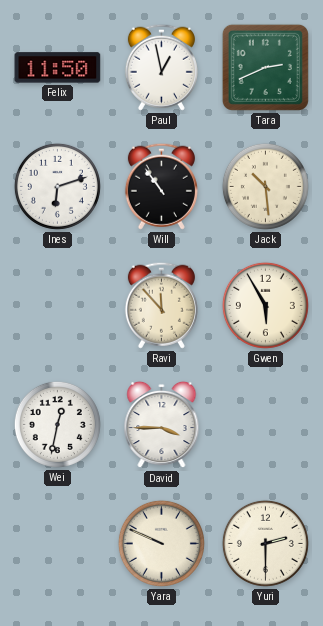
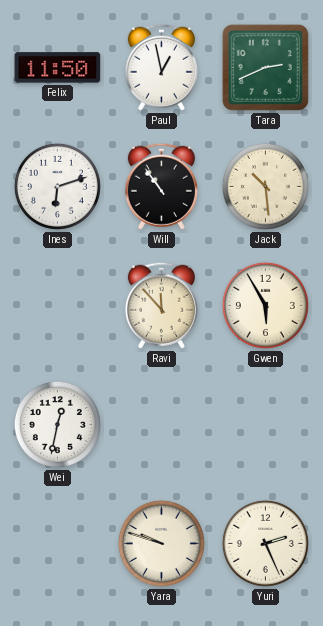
David: 3:45 -> none (162, 425)
Yara: 9:49 -> 9:48 (161, 543)
Yuri: 2:30 -> 2:26 (265, 543)
